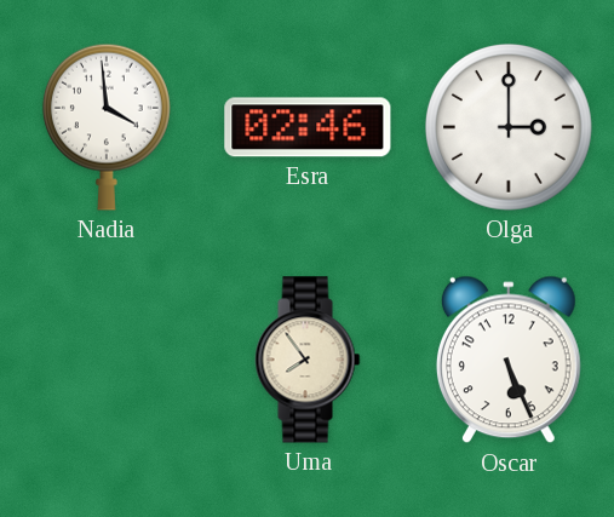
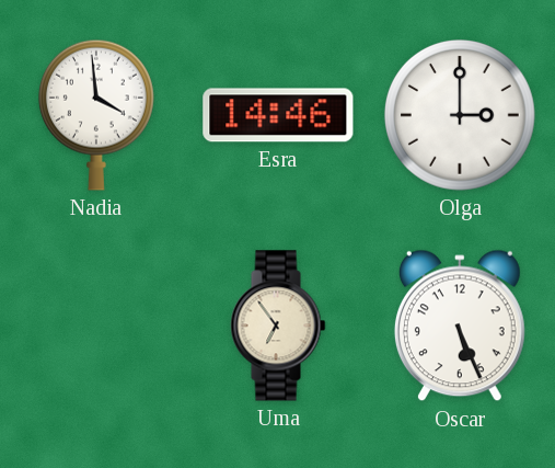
Esra: 02:46 -> 14:46 (278, 115)
Uma: 7:54 -> 6:54 (278, 326)
